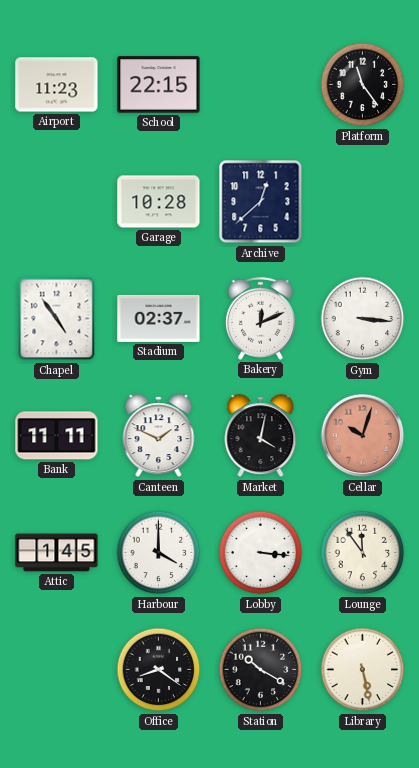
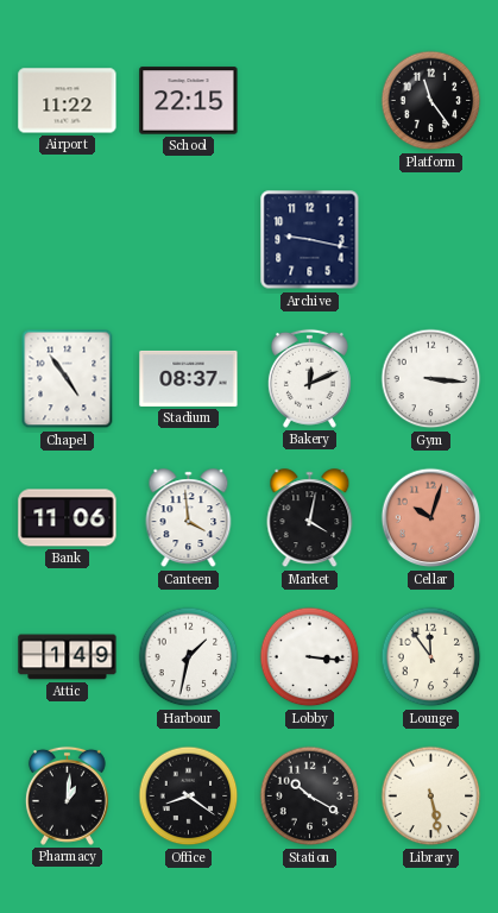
Airport: 11:23 -> 11:22 (68, 101)
Garage: 10:28 -> none (159, 202)
Archive: 12:38 -> 9:17 (310, 240)
Stadium: 02:37 -> 08:37 (189, 378)
Bank: 11:11 -> 11:06 (68, 518)
Canteen: 1:49 -> 3:59 (189, 518)
Attic: 1:45 -> 1:49 (68, 657)
Harbour: 4:00 -> 1:32 (189, 657)
Pharmacy: none -> 1:01 (67, 795)
